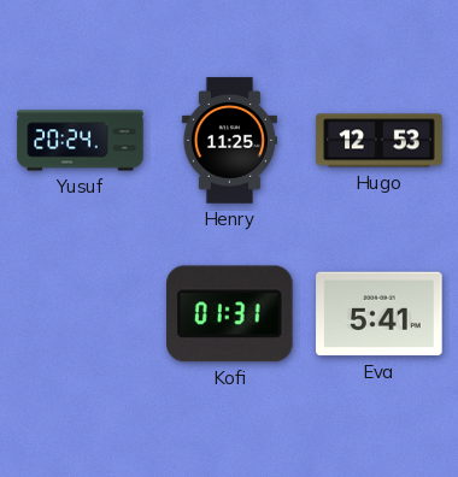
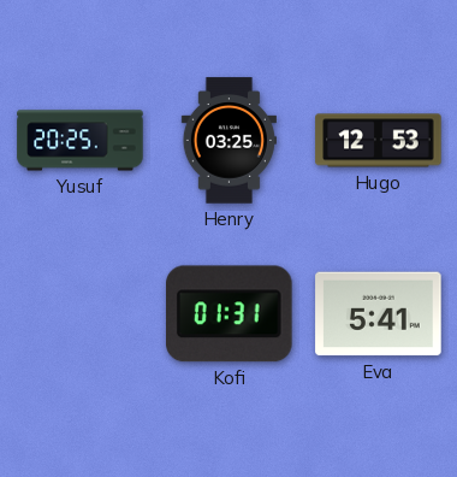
Yusuf: 20:24 -> 20:25 (81, 141)
Henry: 11:25 -> 03:25 (228, 141)
